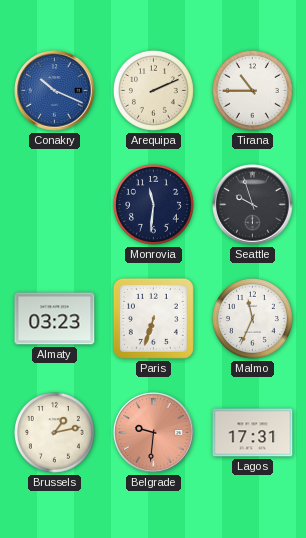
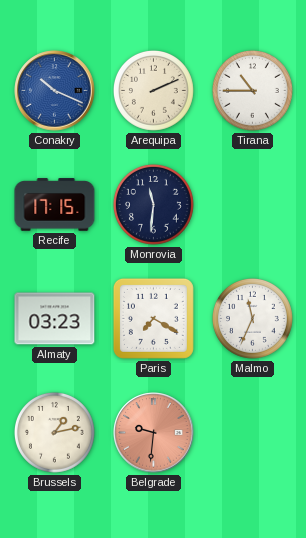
Recife: none -> 17:15 (55, 205)
Seattle: 9:57 -> none (253, 205)
Paris: 6:33 -> 7:20 (153, 318)
Lagos: 17:31 -> none (253, 433)
